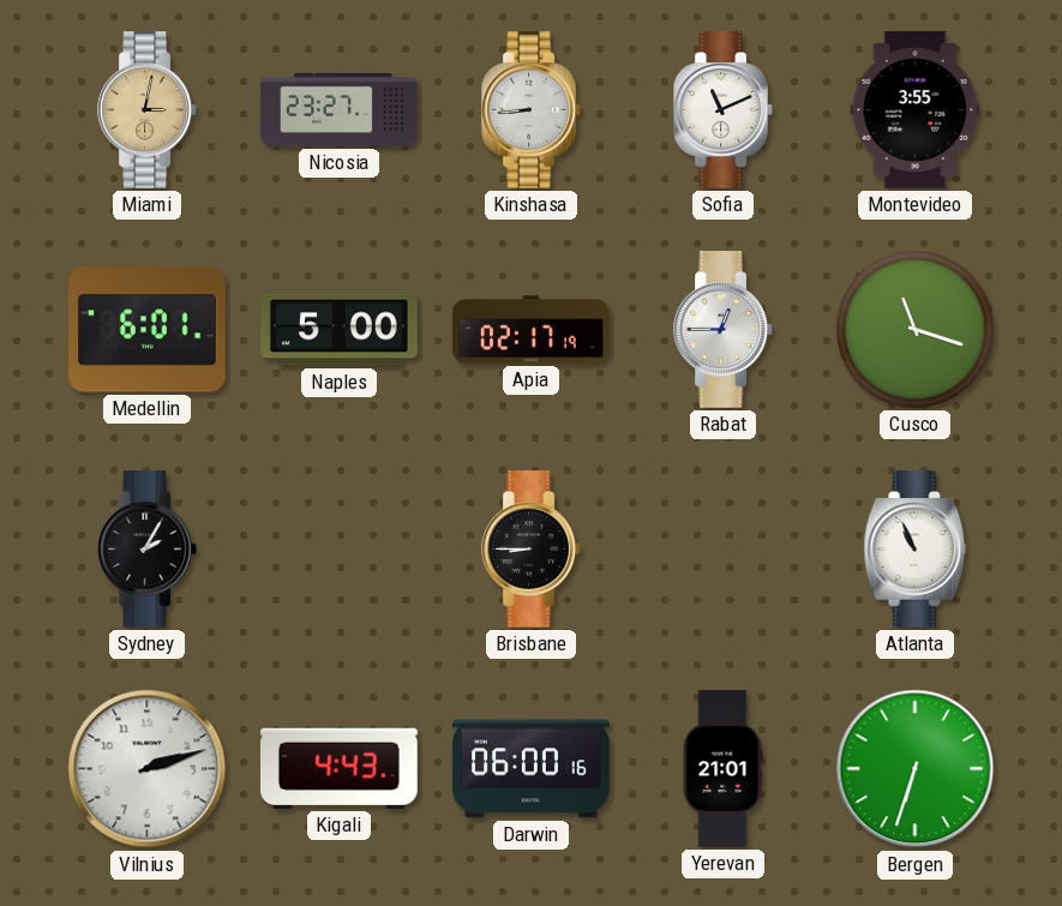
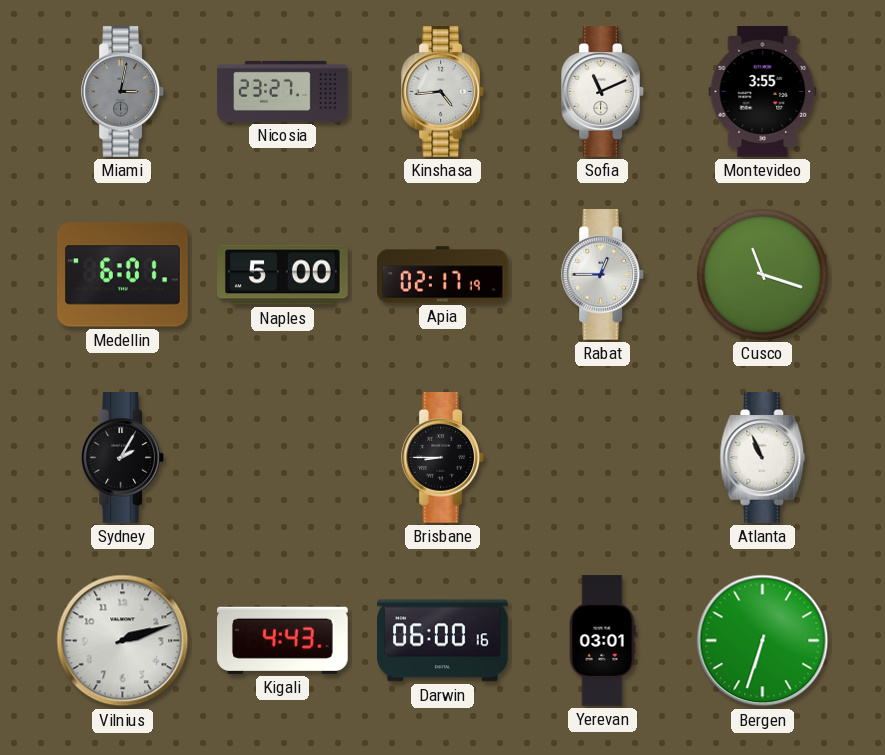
Miami dial: champagne -> grey (122, 92)
Kinshasa: 8:44 -> 4:44 (442, 92)
Yerevan: 21:01 -> 03:01 (602, 641)
